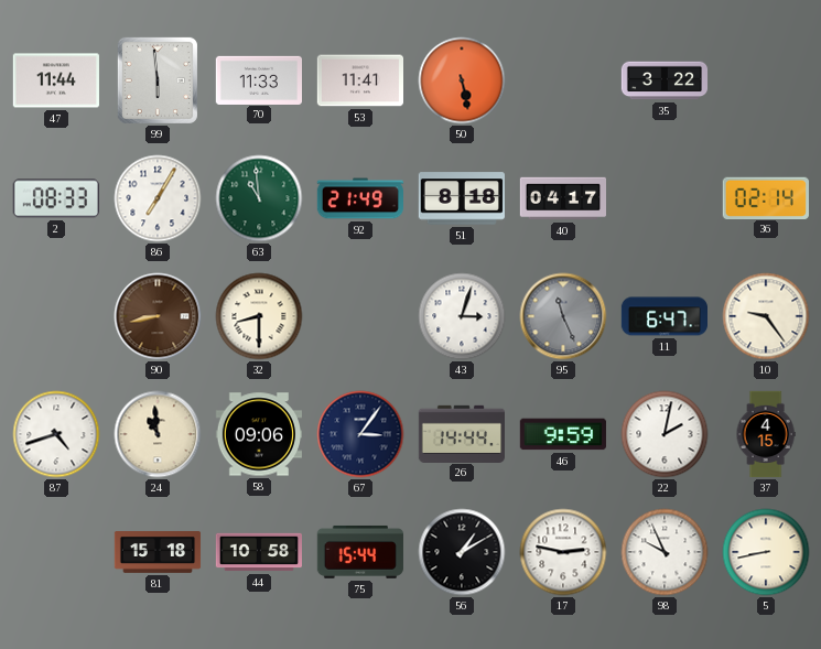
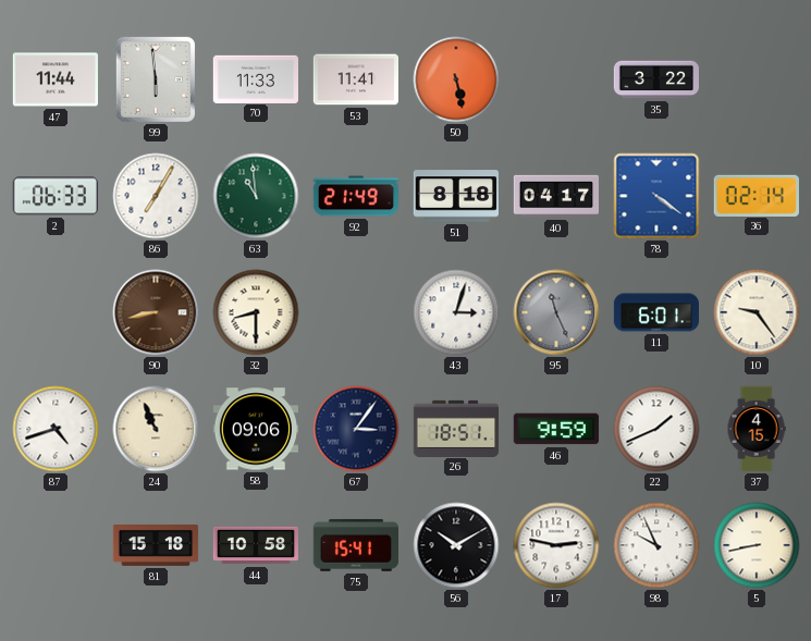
2: 08:33 -> 06:33 (56, 196)
78: none -> 4:21 (656, 196)
11: 6:47 -> 6:01 (656, 312)
24: 10:59 -> 10:56 (156, 429)
26: 14:44 -> 18:51 (455, 428)
22: 2:02 -> 1:41 (656, 429)
75: 15:44 -> 15:41 (355, 545)
56: 1:10 -> 10:10 (456, 545)
